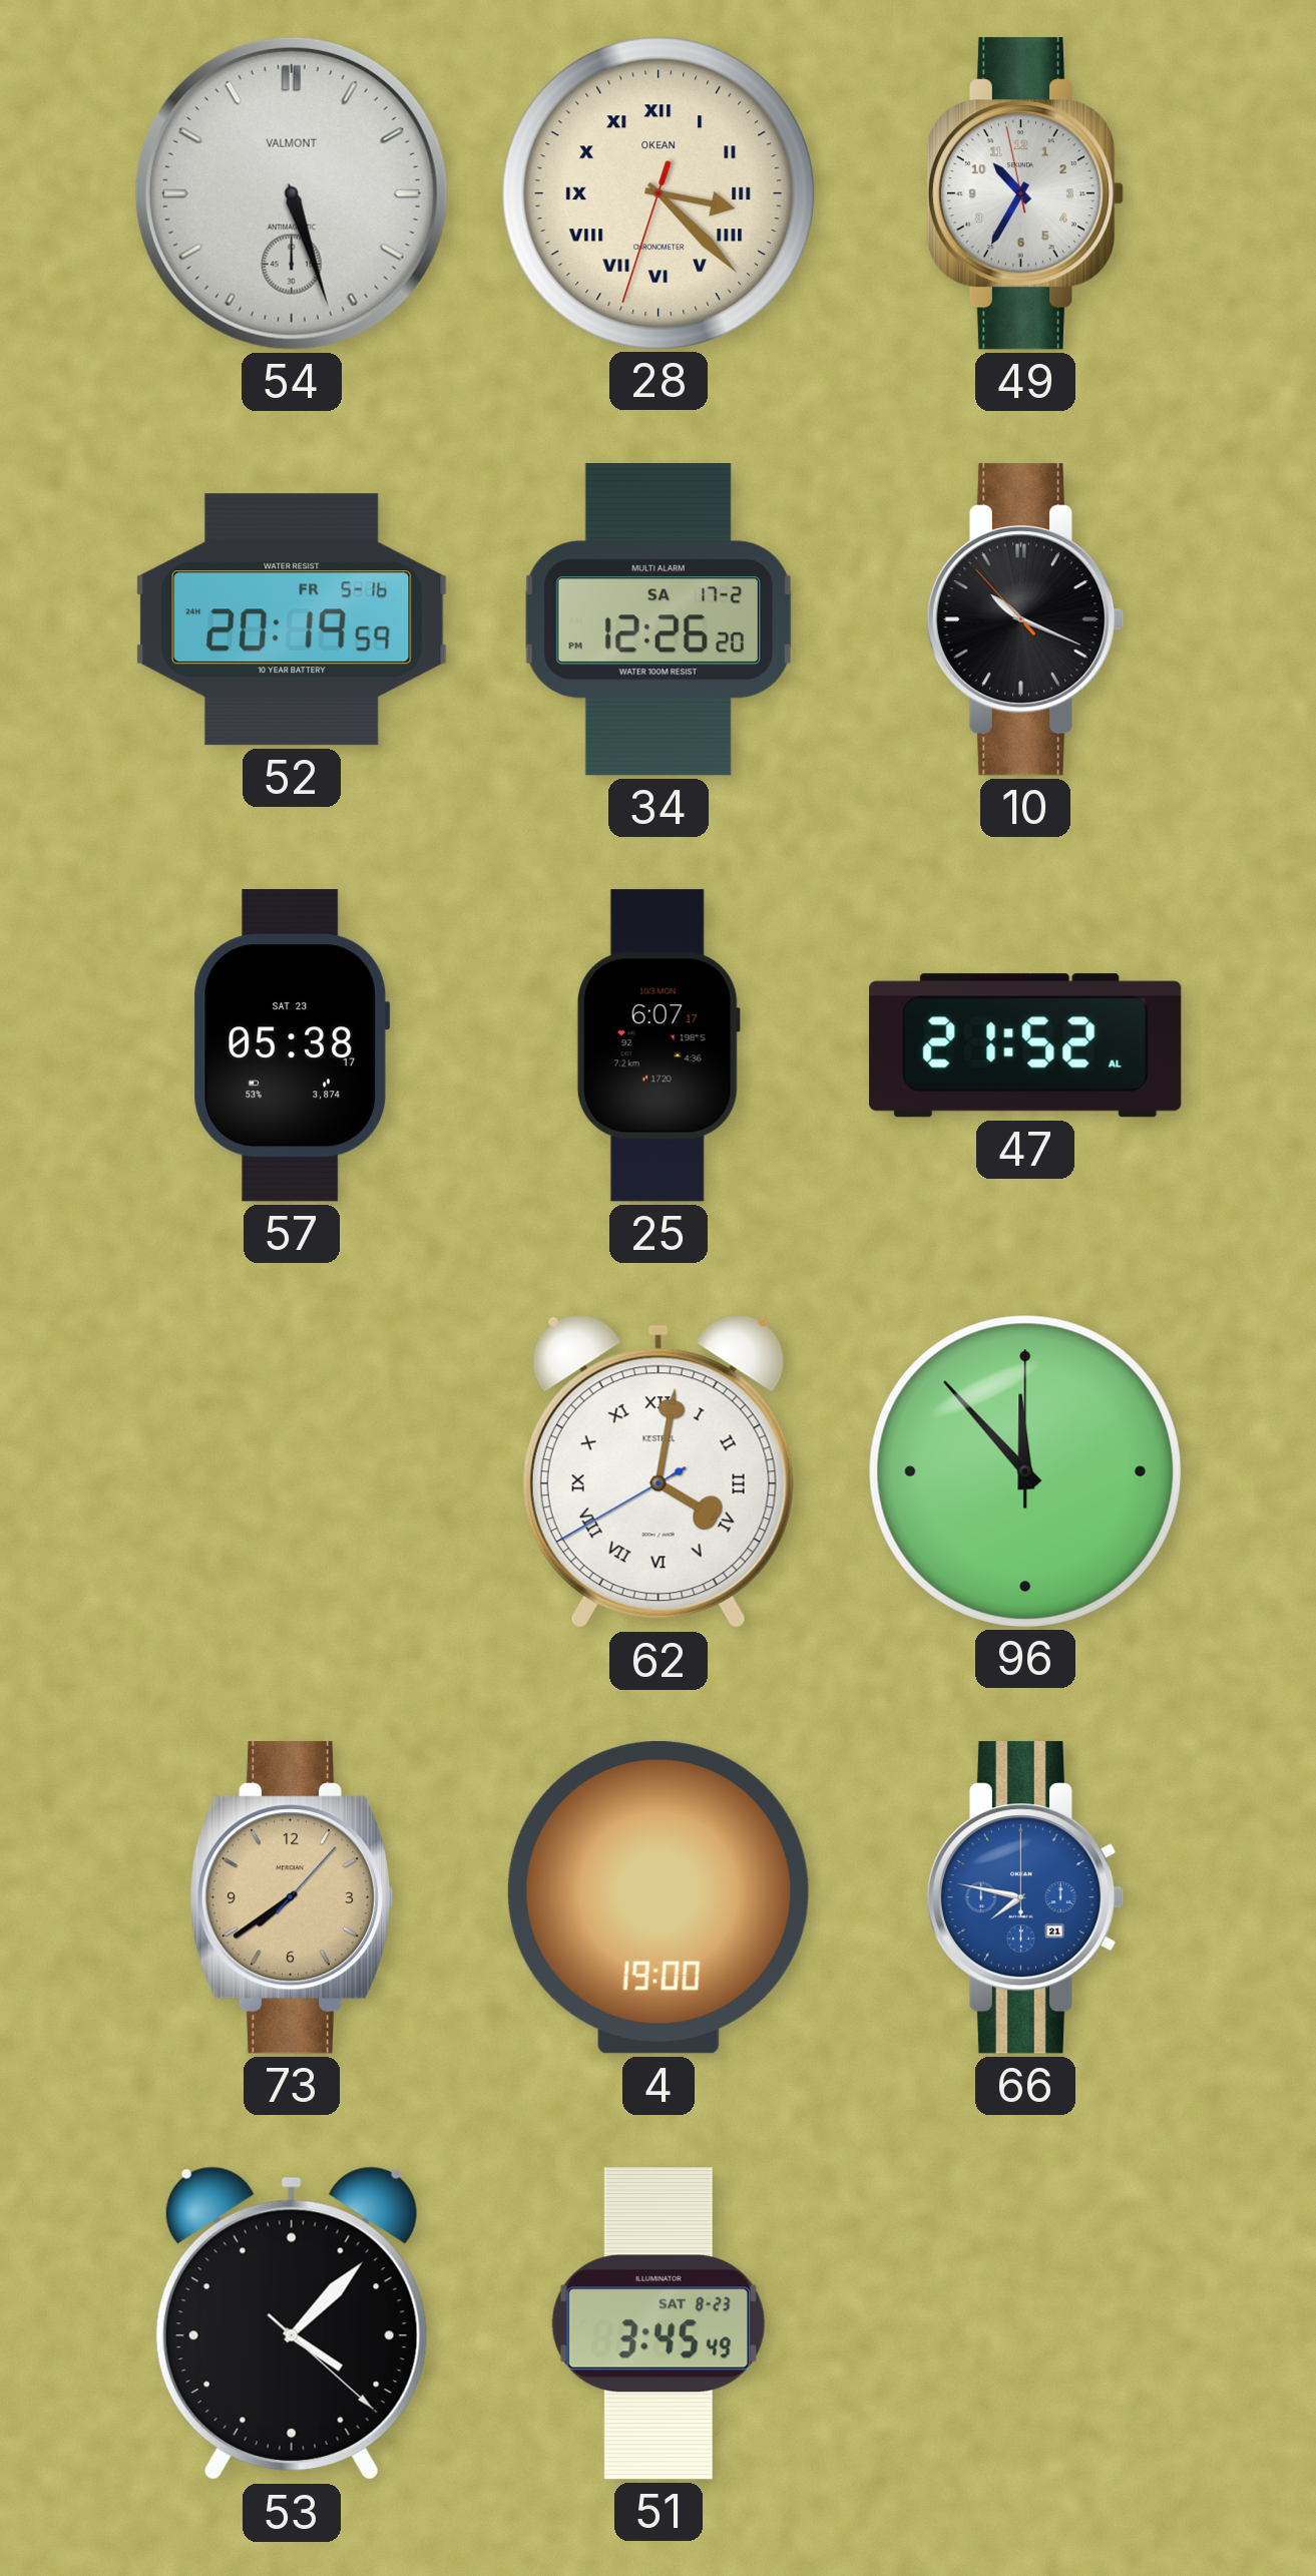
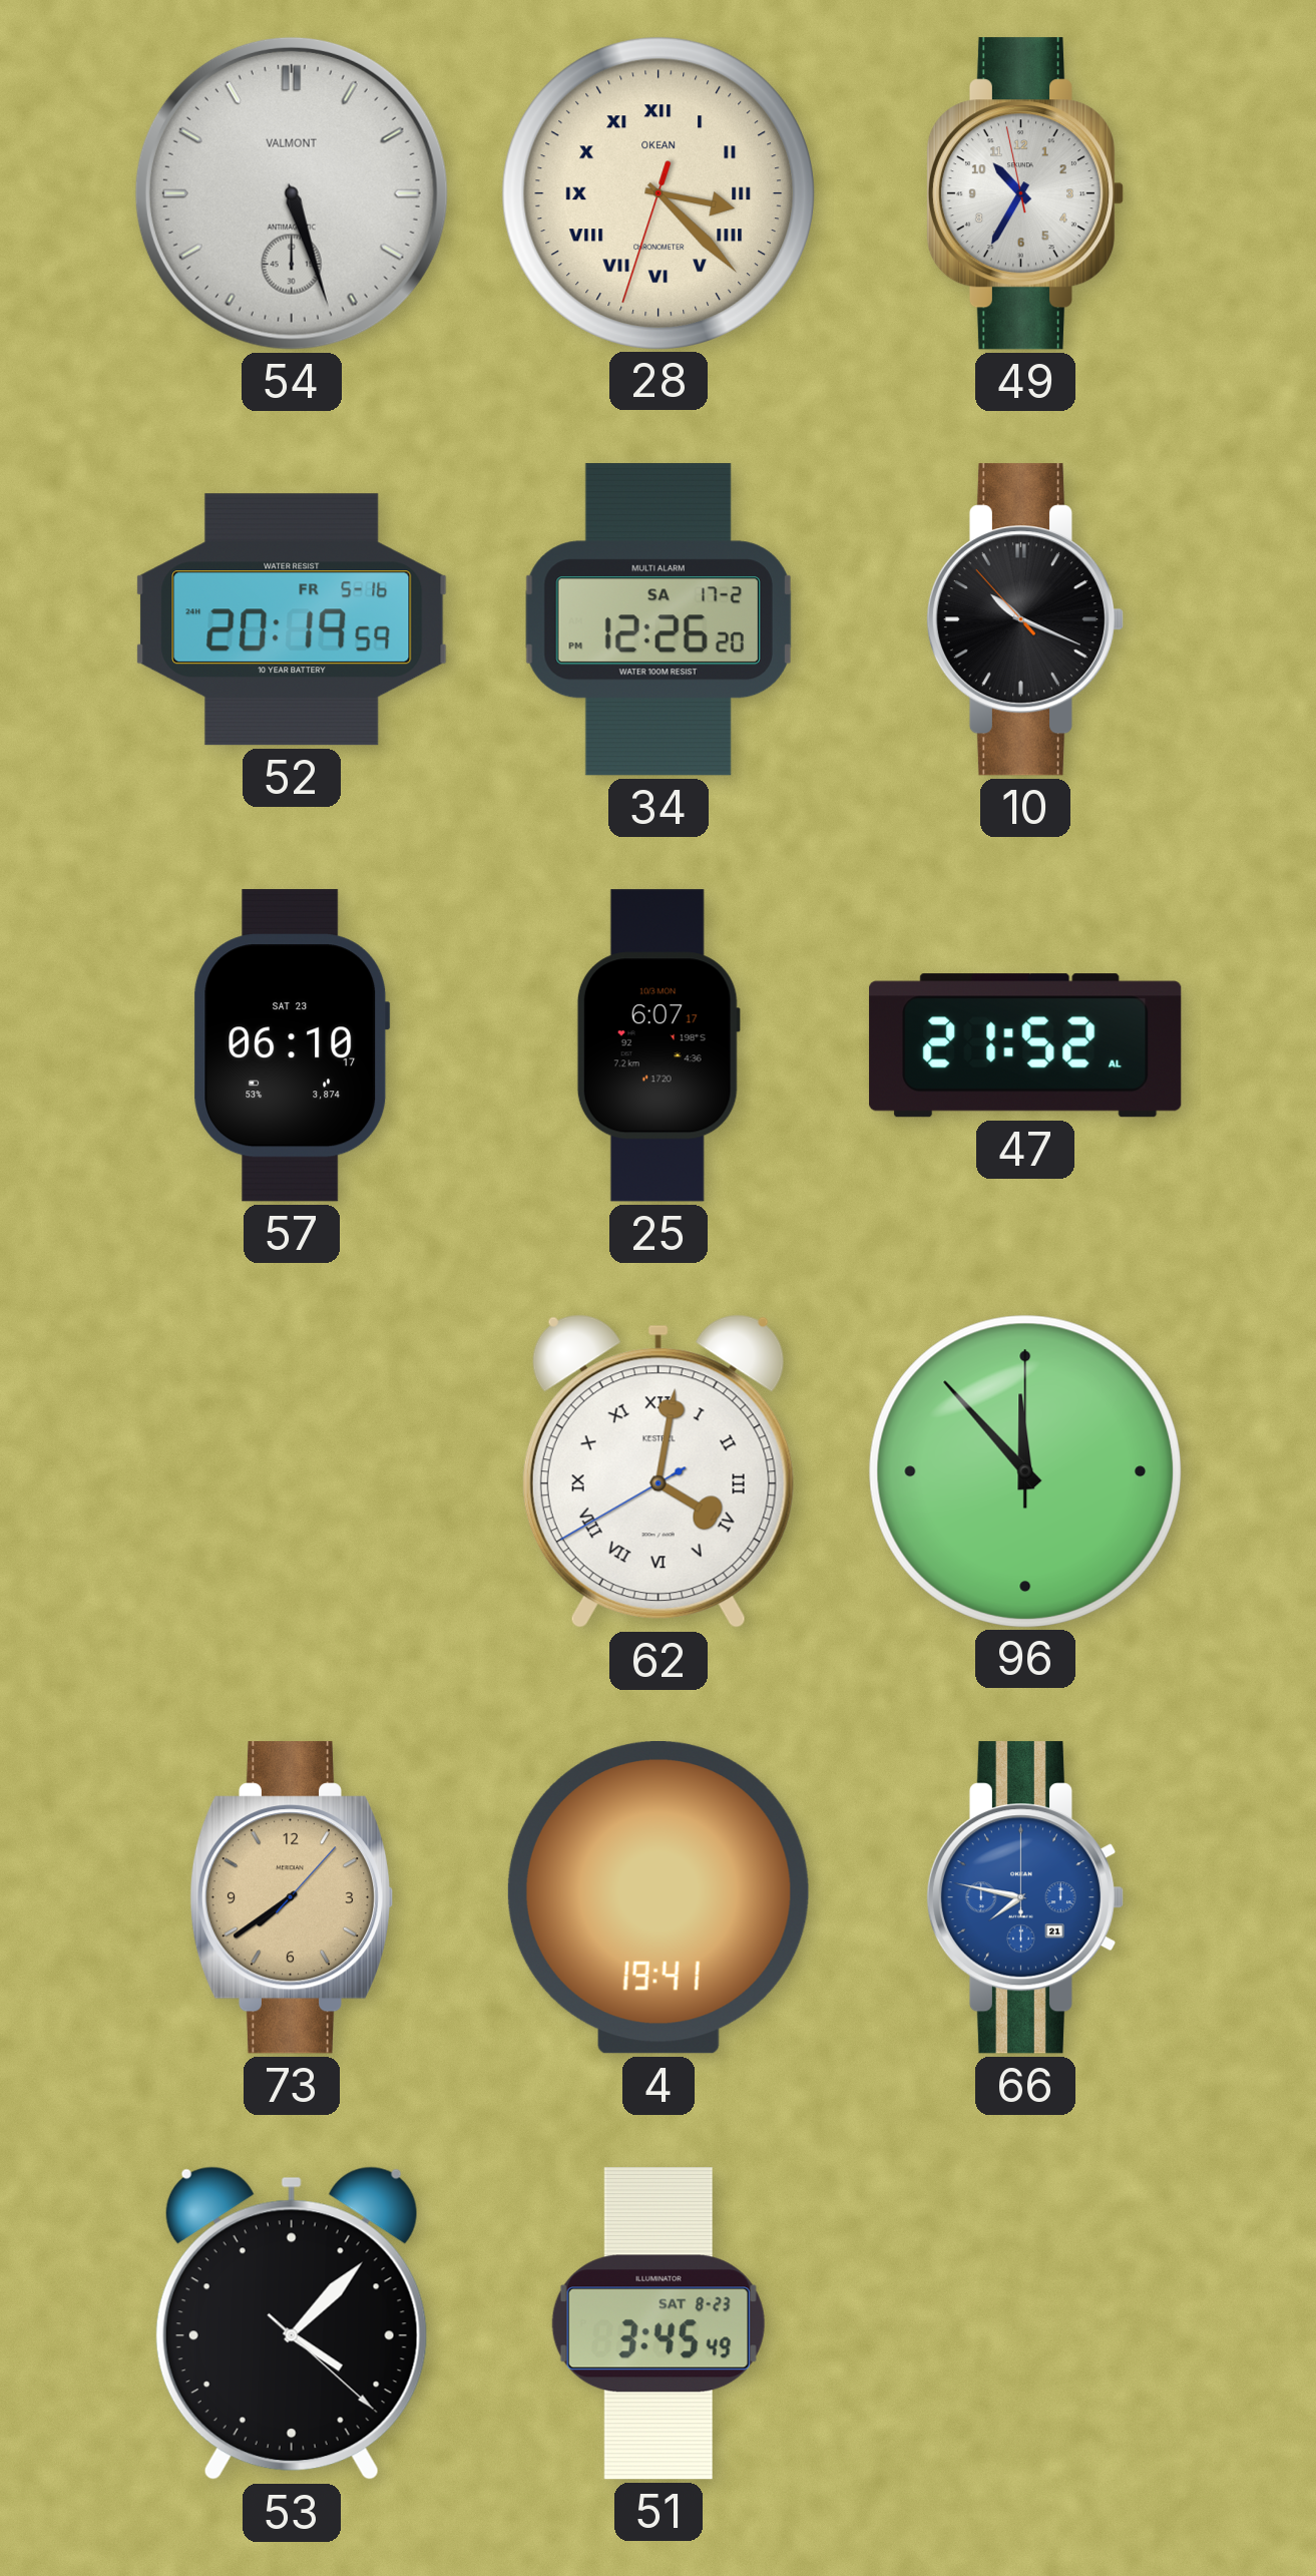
57: 05:38 -> 06:10 (292, 1045)
4: 19:00 -> 19:41 (659, 1898)
